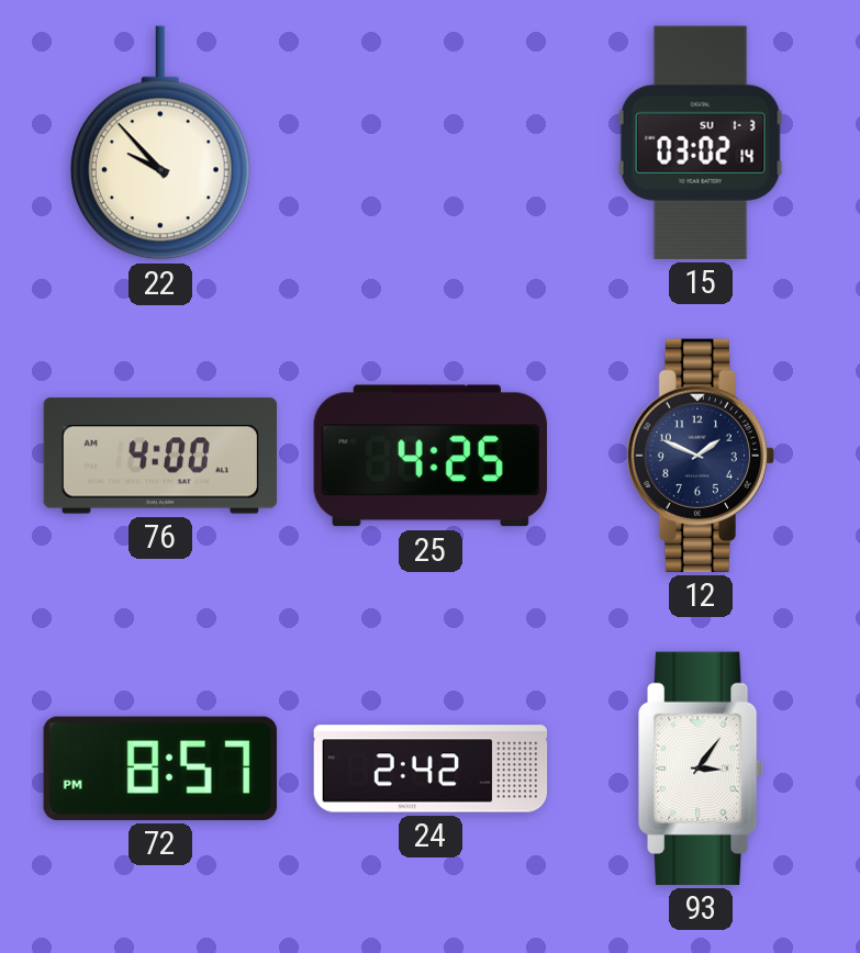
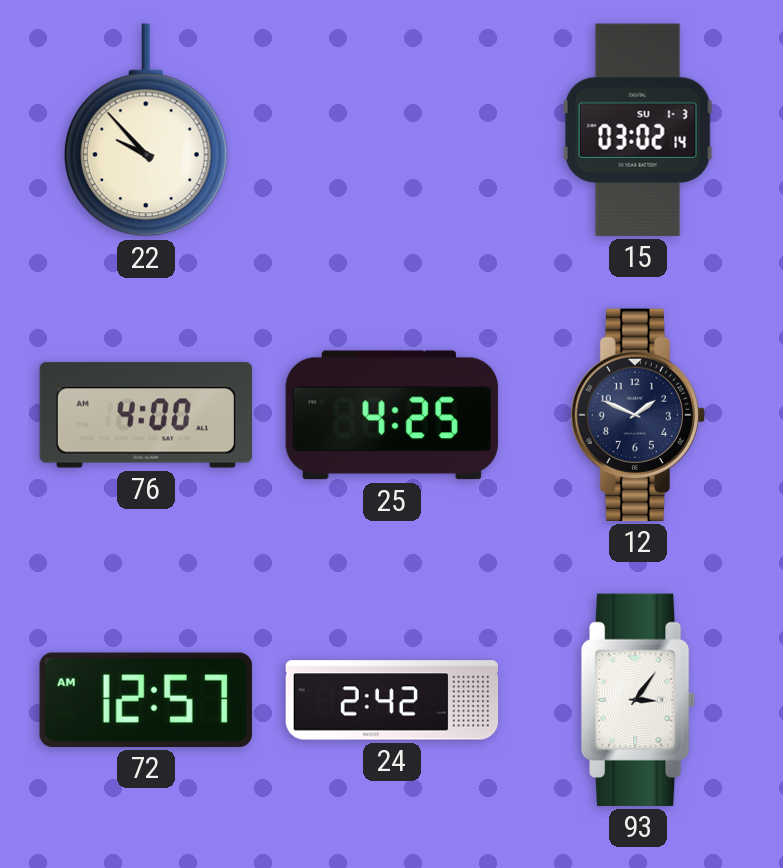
72: 8:57 -> 12:57 (146, 700)
